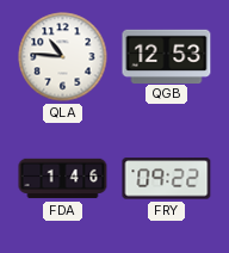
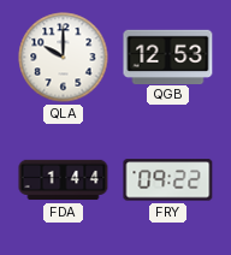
QLA: 10:46 -> 10:00 (64, 58)
FDA: 1:46 -> 1:44 (64, 180)
